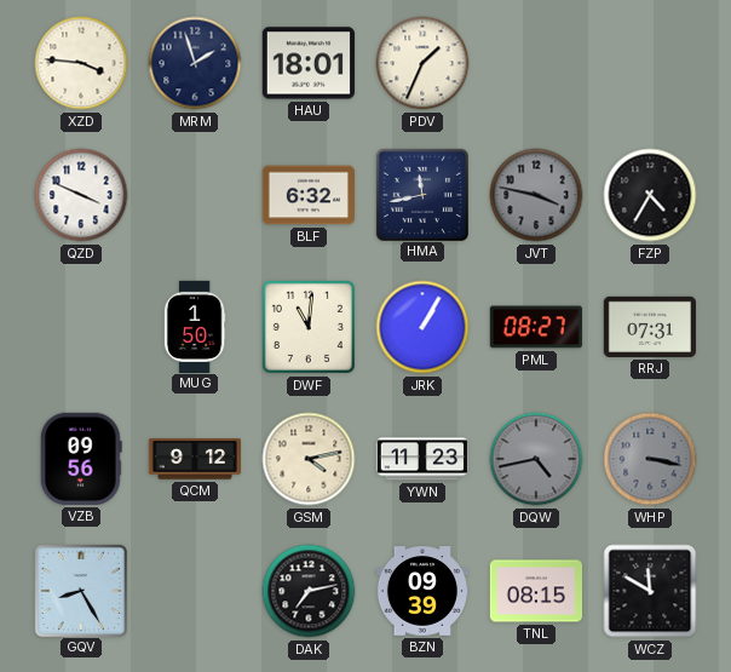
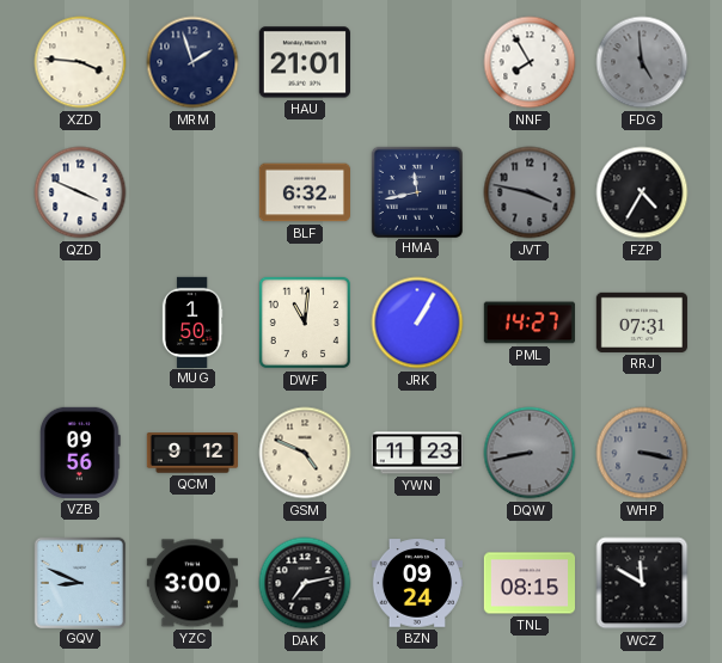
HAU: 18:01 -> 21:01 (305, 62)
PDV: 1:34 -> none (422, 63)
NNF: none -> 7:55 (530, 62)
FDG: none -> 4:59 (642, 62)
PML: 08:27 -> 14:27 (530, 323)
GSM: 4:13 -> 4:49 (305, 453)
DQW: 4:43 -> 8:43 (530, 453)
GQV: 8:25 -> 8:49 (79, 582)
YZC: none -> 3:00 (192, 583)
BZN: 09:39 -> 09:24 (416, 583)
